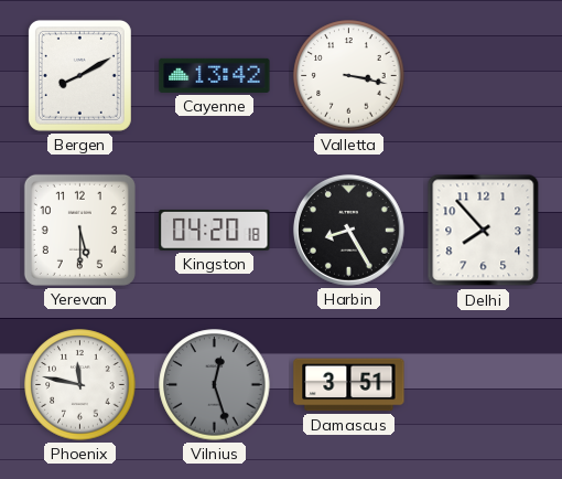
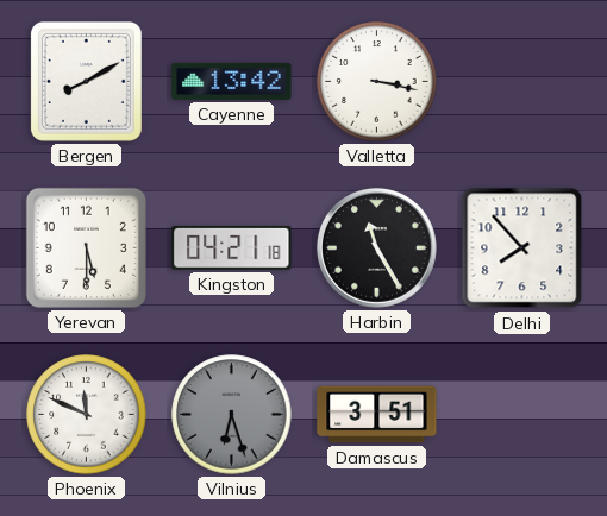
Kingston: 04:20 -> 04:21 (232, 247)
Harbin: 8:25 -> 11:25 (376, 247)
Phoenix: 11:47 -> 11:49 (87, 415)
Vilnius: 12:27 -> 6:27 (232, 415)
